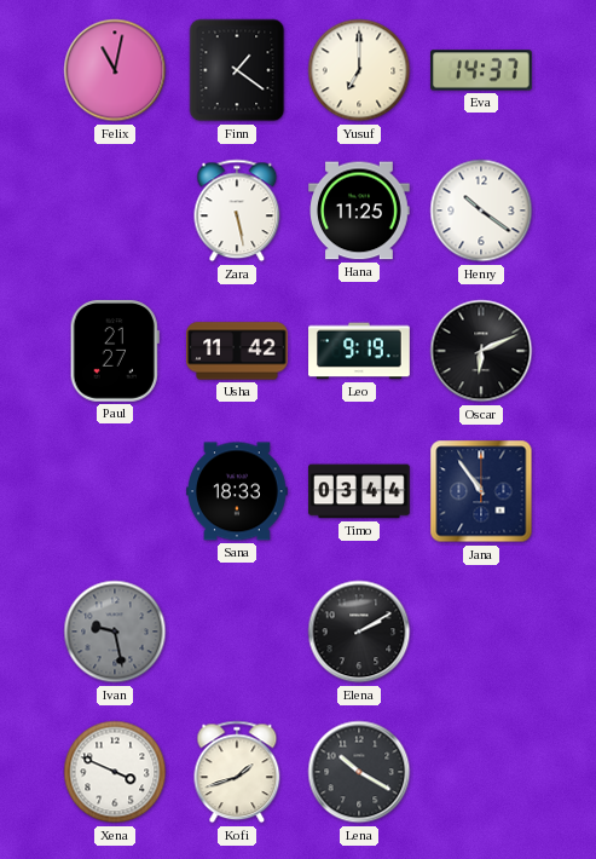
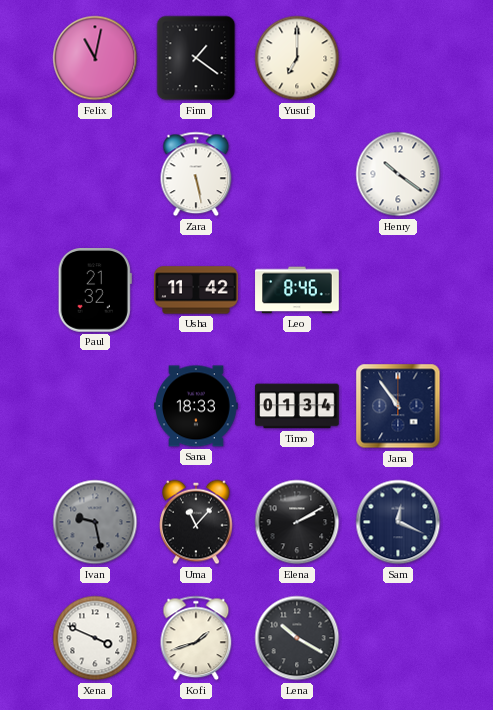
Eva: 14:37 -> none (481, 70)
Hana: 11:25 -> none (359, 211)
Paul: 21:27 -> 21:32 (95, 291)
Leo: 9:19 -> 8:46 (297, 290)
Oscar: 6:11 -> none (481, 351)
Timo: 03:44 -> 01:34 (297, 406)
Uma: none -> 11:07 (197, 522)
Sam: none -> 12:19 (398, 522)
